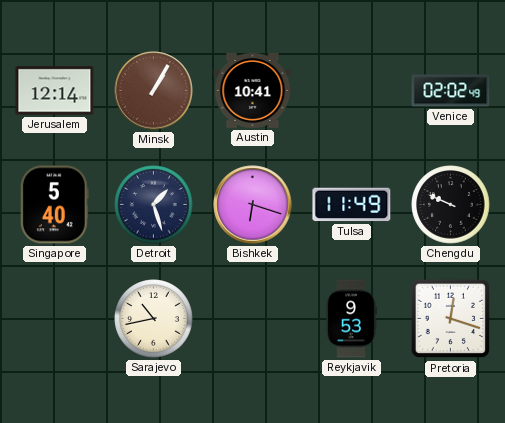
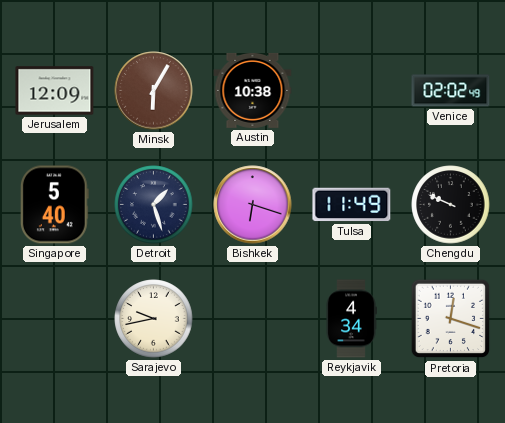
Jerusalem: 12:14 -> 12:09 (55, 91)
Minsk: 1:05 -> 6:05 (154, 91)
Austin: 10:41 -> 10:38 (253, 90)
Sarajevo: 10:43 -> 9:43 (154, 319)
Reykjavik: 9:53 -> 4:34 (351, 319)
